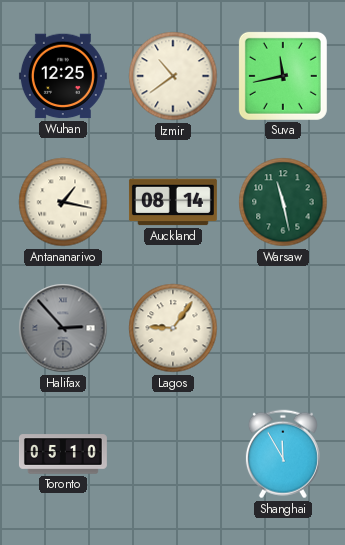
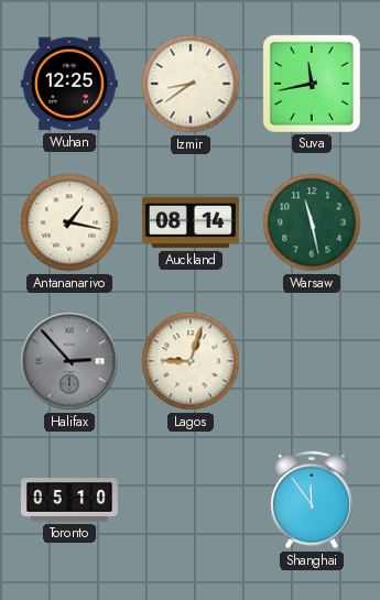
Izmir: 10:39 -> 8:39 (191, 84)
Lagos: 9:06 -> 9:03 (191, 361)
Shanghai: 11:55 -> 11:54 (312, 500)
